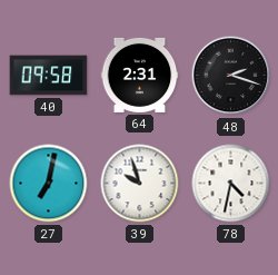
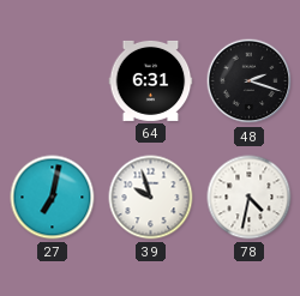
40: 09:58 -> none (49, 76)
64: 2:31 -> 6:31 (151, 80)
